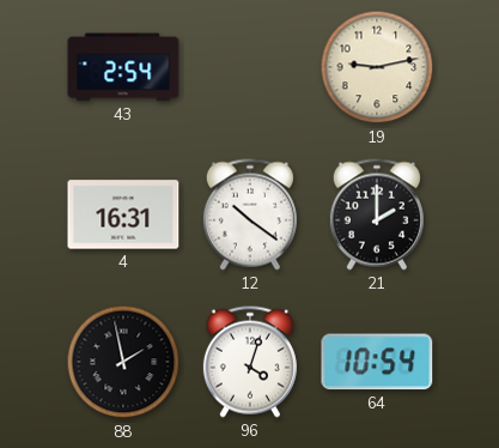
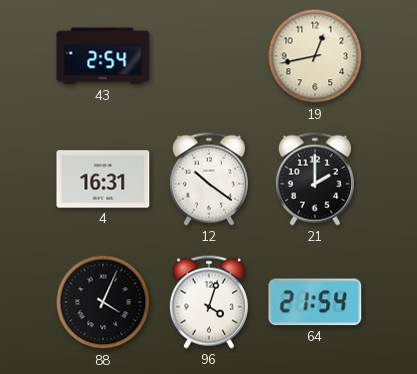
19: 9:13 -> 12:43 (315, 56)
88: 1:58 -> 4:04 (103, 302)
64: 10:54 -> 21:54 (315, 302)
